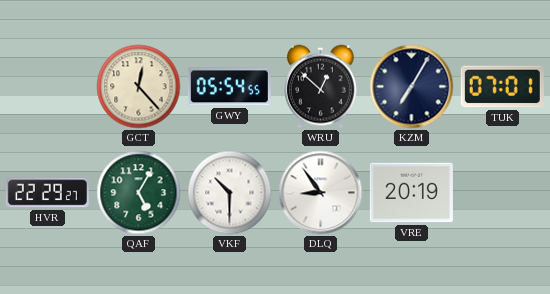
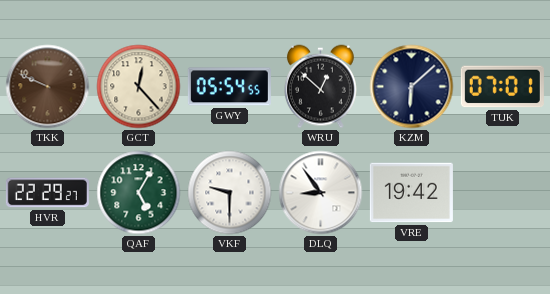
TKK: none -> 9:49 (48, 87)
KZM: 7:05 -> 6:08 (412, 87)
VKF: 10:30 -> 9:30 (230, 193)
VRE: 20:19 -> 19:42 (411, 193)
